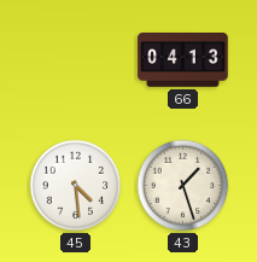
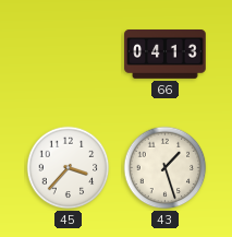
45: 4:29 -> 3:37 (69, 168)
